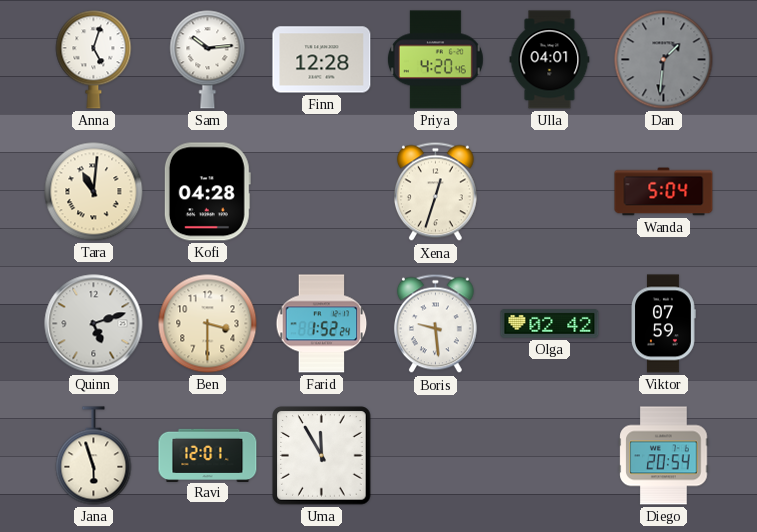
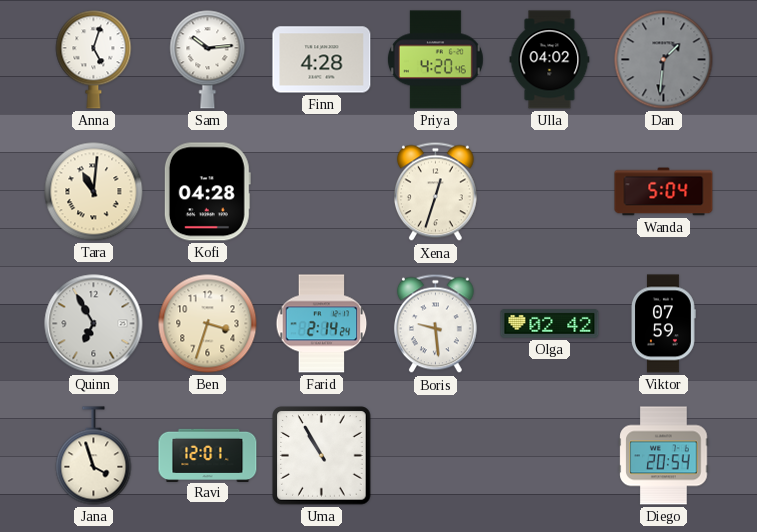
Finn: 12:28 -> 4:28 (322, 60)
Ulla: 04:01 -> 04:02 (550, 60)
Quinn: 5:12 -> 6:55 (94, 324)
Ben: 3:30 -> 3:33 (208, 324)
Farid: 1:52 -> 2:14 (322, 324)
Jana: 5:57 -> 3:57 (94, 456)
Uma: 11:55 -> 10:55 (322, 456)
